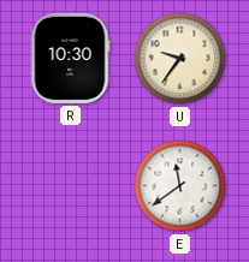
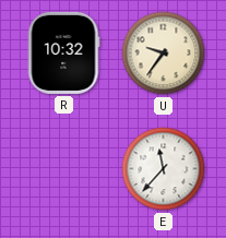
R: 10:30 -> 10:32 (63, 52)
E: 11:39 -> 11:37 (164, 169)
